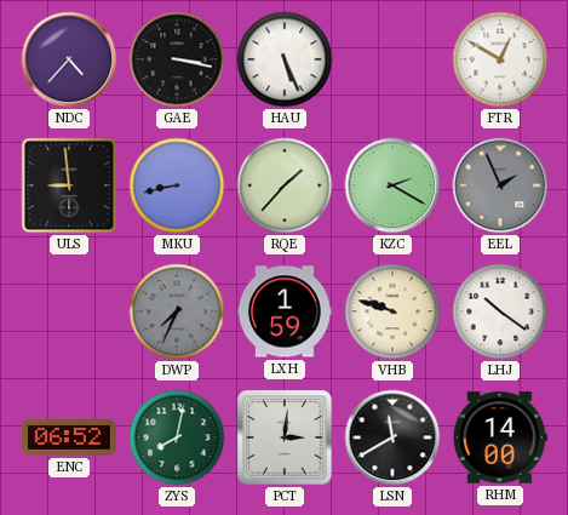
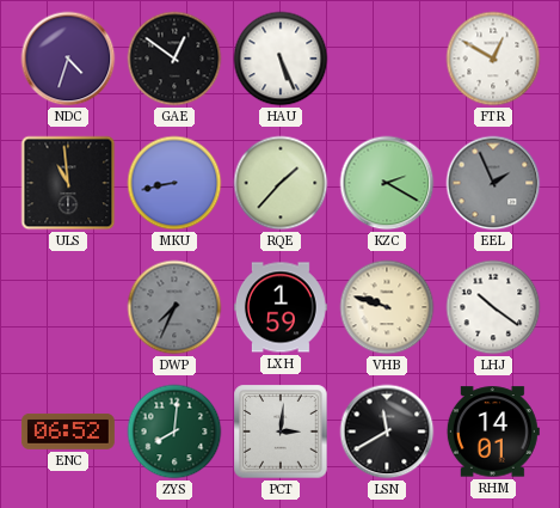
NDC: 4:37 -> 4:33 (68, 59)
GAE: 3:17 -> 12:51 (174, 59)
ULS: 8:59 -> 10:59 (68, 183)
ZYS: 8:02 -> 8:01 (174, 432)
RHM: 14:00 -> 14:01 (493, 432)
